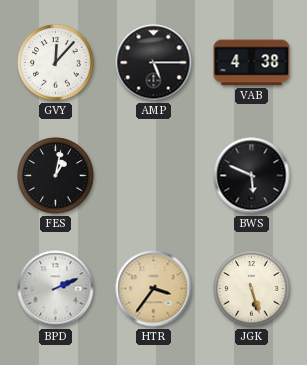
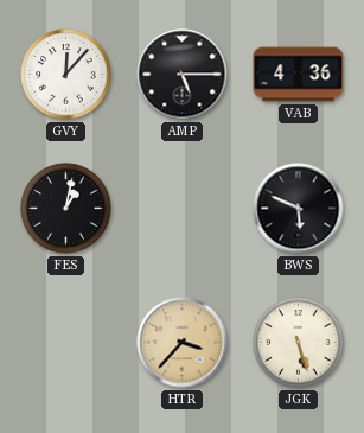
VAB: 4:38 -> 4:36 (299, 75)
BPD: 2:11 -> none (56, 289)
HTR: 3:36 -> 3:37 (183, 343)
